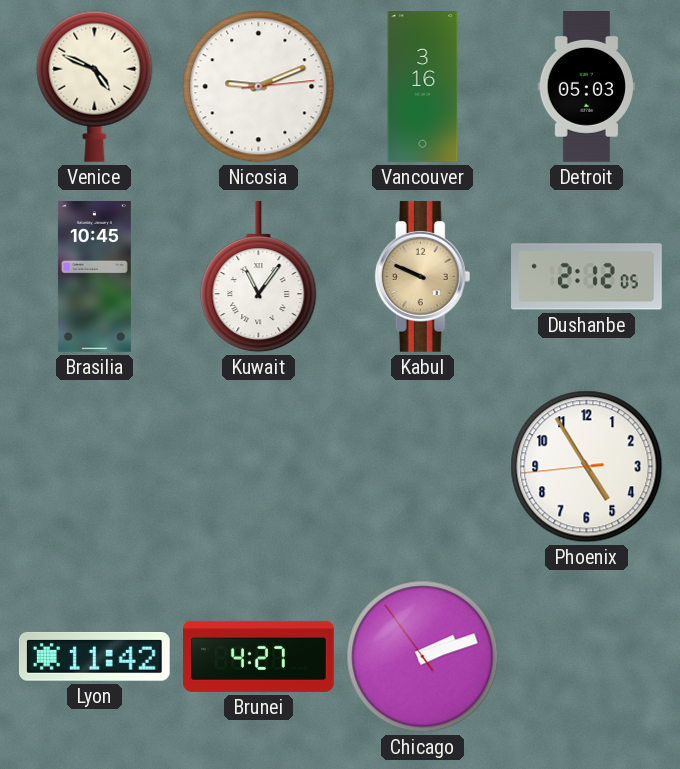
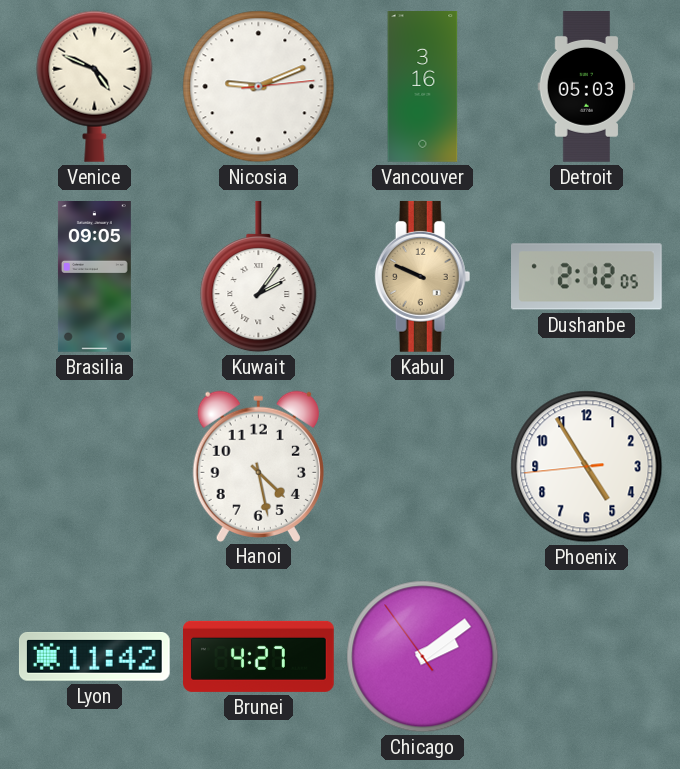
Brasilia: 10:45 -> 09:05 (94, 277)
Kuwait: 11:06 -> 2:06 (259, 277)
Hanoi: none -> 4:28 (258, 466)
Chicago: 2:11 -> 2:08 (423, 657)
